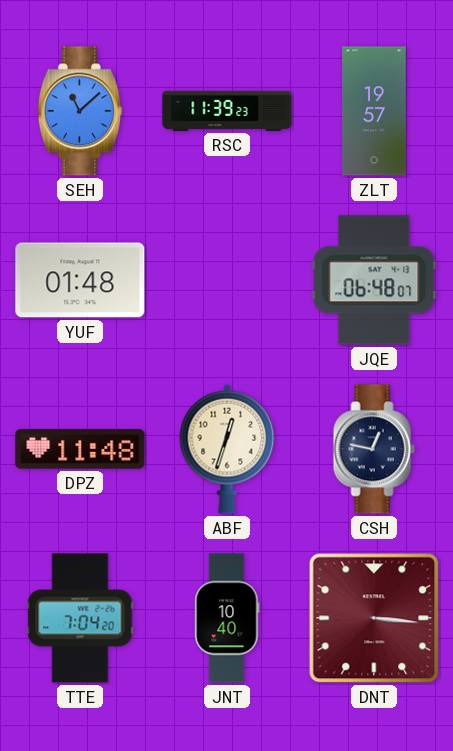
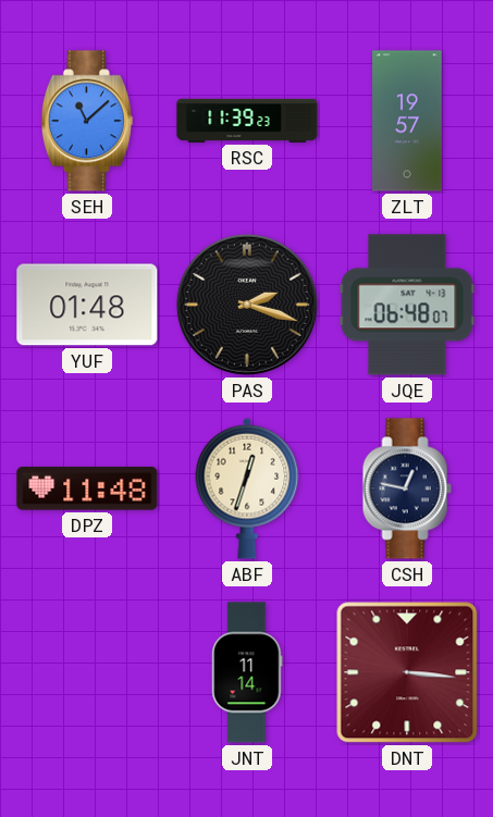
PAS: none -> 2:18 (247, 305)
TTE: 7:04 -> none (80, 618)
JNT: 10:40 -> 11:14 (247, 672)
